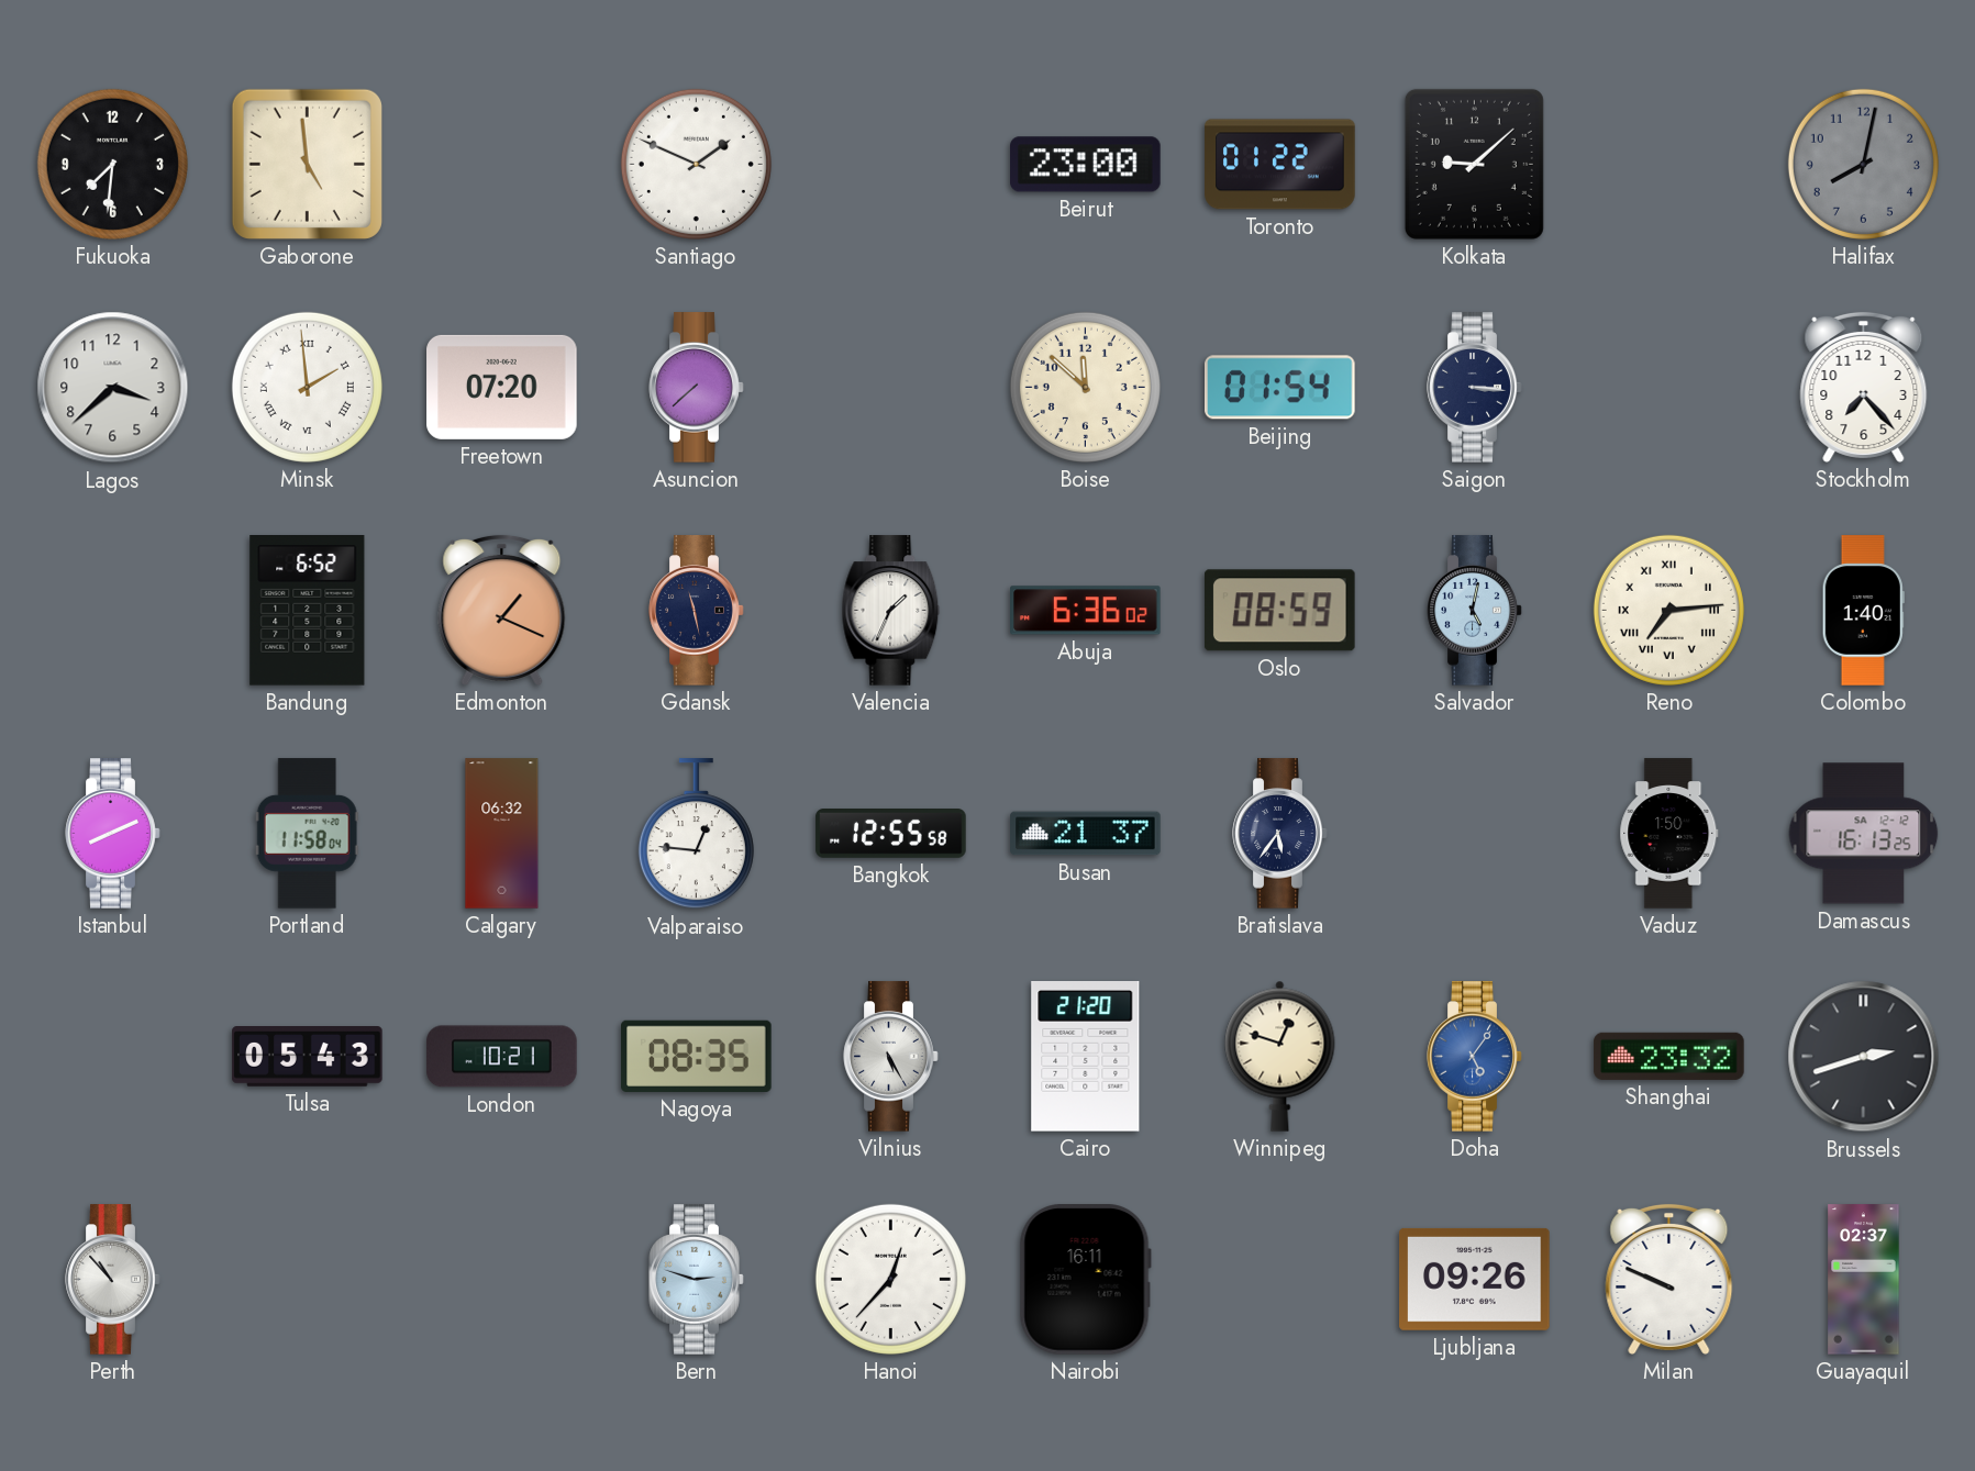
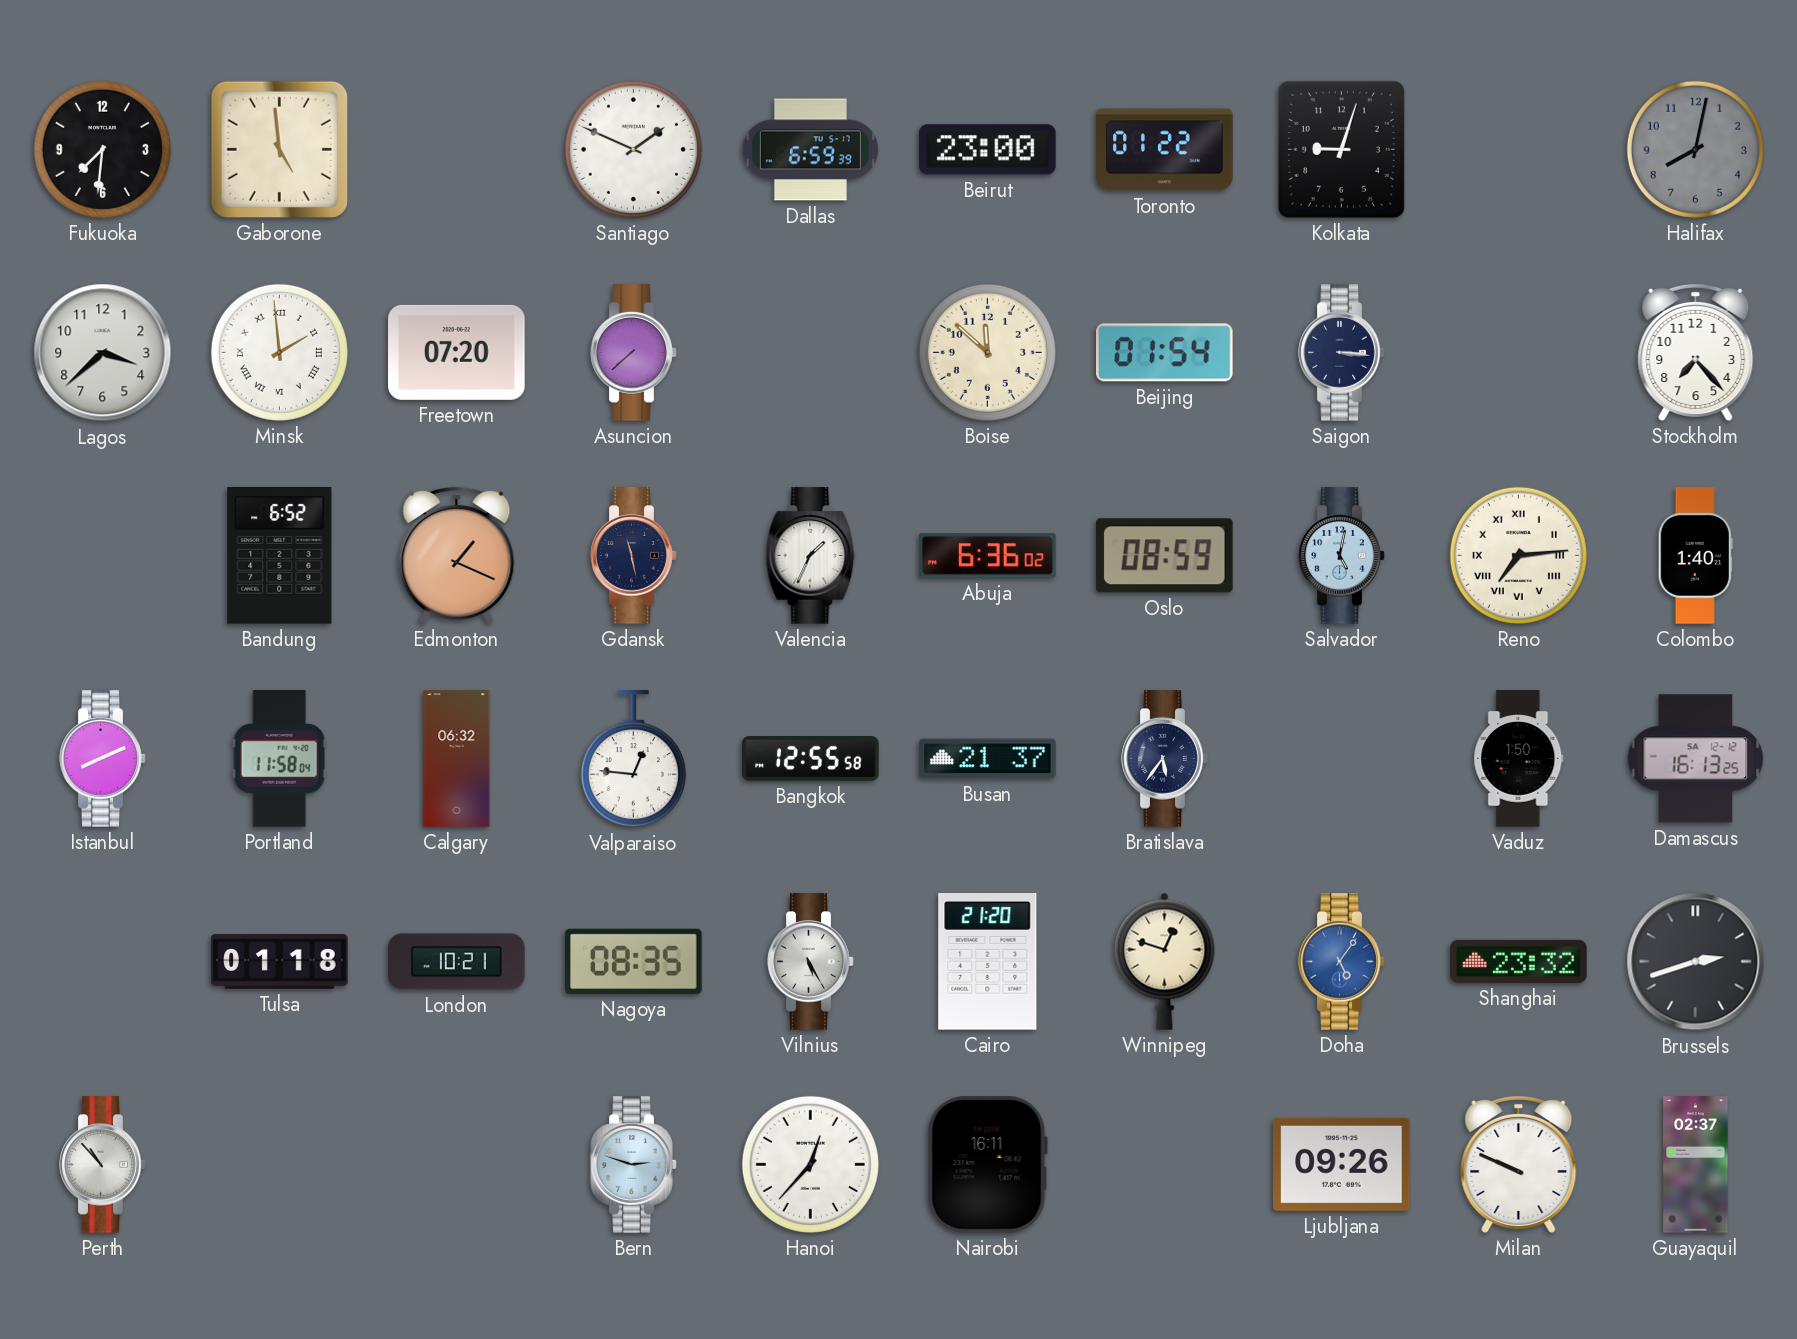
Dallas: none -> 6:59 (810, 150)
Kolkata: 9:08 -> 9:03 (1341, 149)
Tulsa: 05:43 -> 01:18 (280, 962)
